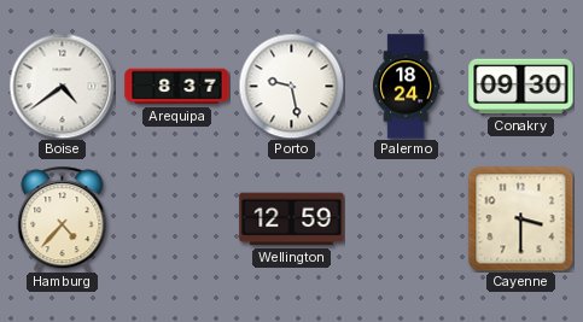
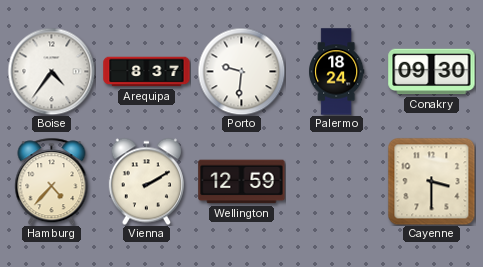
Boise: 4:39 -> 4:36 (51, 71)
Porto: 9:28 -> 9:31 (241, 71)
Vienna: none -> 2:10 (146, 181)
